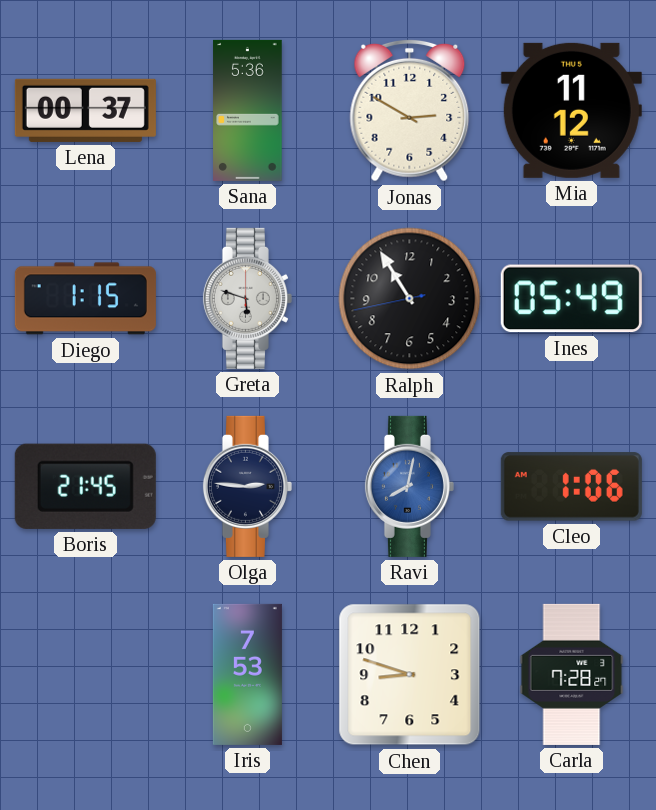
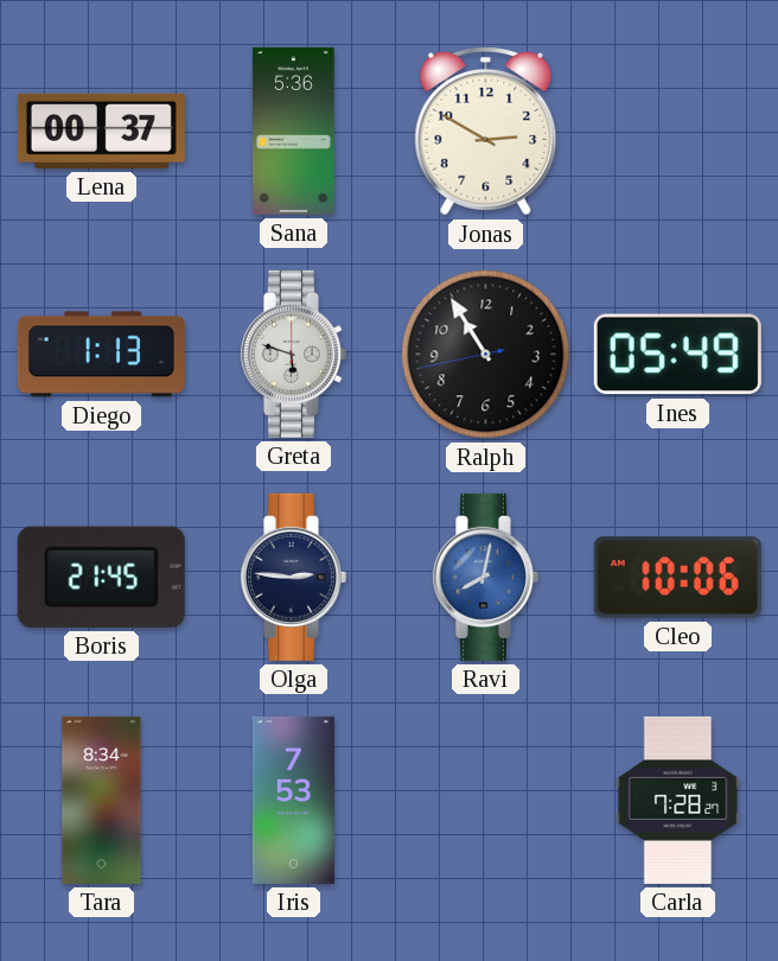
Mia: 11:12 -> none (571, 110)
Diego: 1:15 -> 1:13 (101, 355)
Cleo: 1:06 -> 10:06 (677, 578)
Tara: none -> 8:34 (102, 800)
Chen: 8:48 -> none (410, 675)
